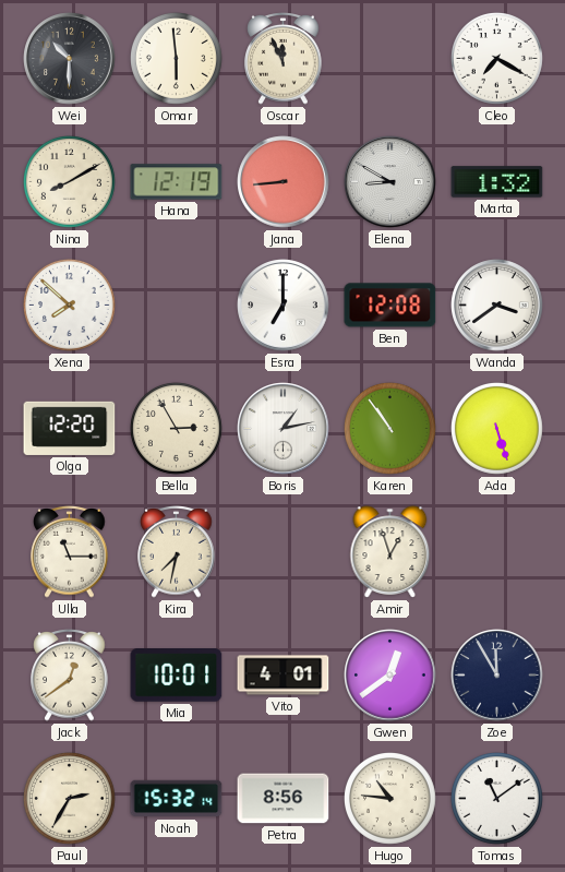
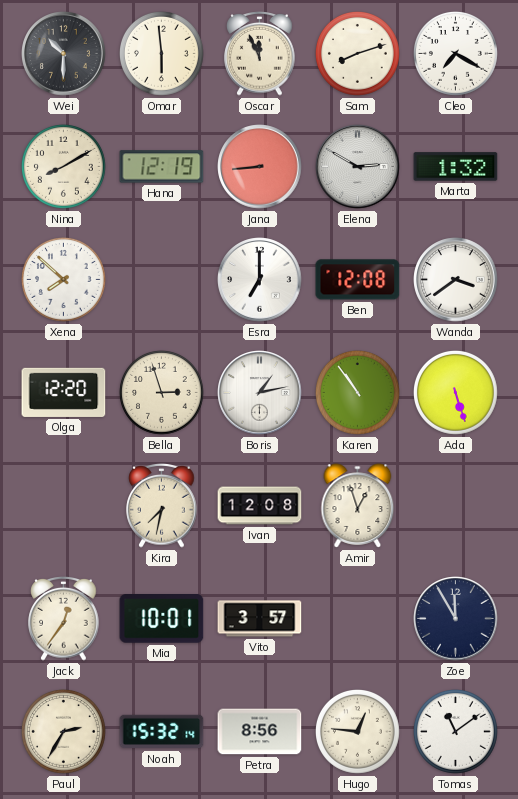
Sam: none -> 8:12 (358, 54)
Elena: 8:50 -> 2:50 (358, 167)
Bella: 2:55 -> 2:57 (162, 393)
Ulla: 11:15 -> none (70, 552)
Ivan: none -> 12:08 (260, 506)
Jack: 12:39 -> 12:36 (64, 619)
Vito: 4:01 -> 3:57 (260, 619)
Gwen: 12:39 -> none (390, 676)
Hugo: 10:46 -> 12:46 (358, 732)
